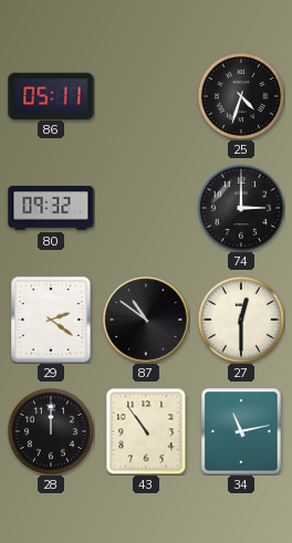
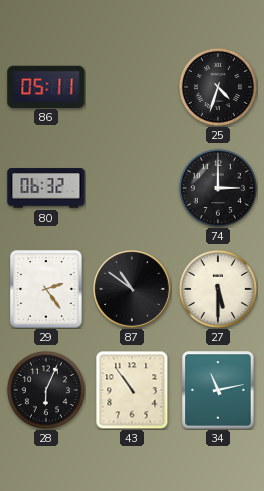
80: 09:32 -> 06:32 (46, 188)
29: 2:21 -> 2:24 (46, 289)
27: 12:30 -> 5:30 (218, 289)
28: 12:00 -> 6:04 (46, 390)
